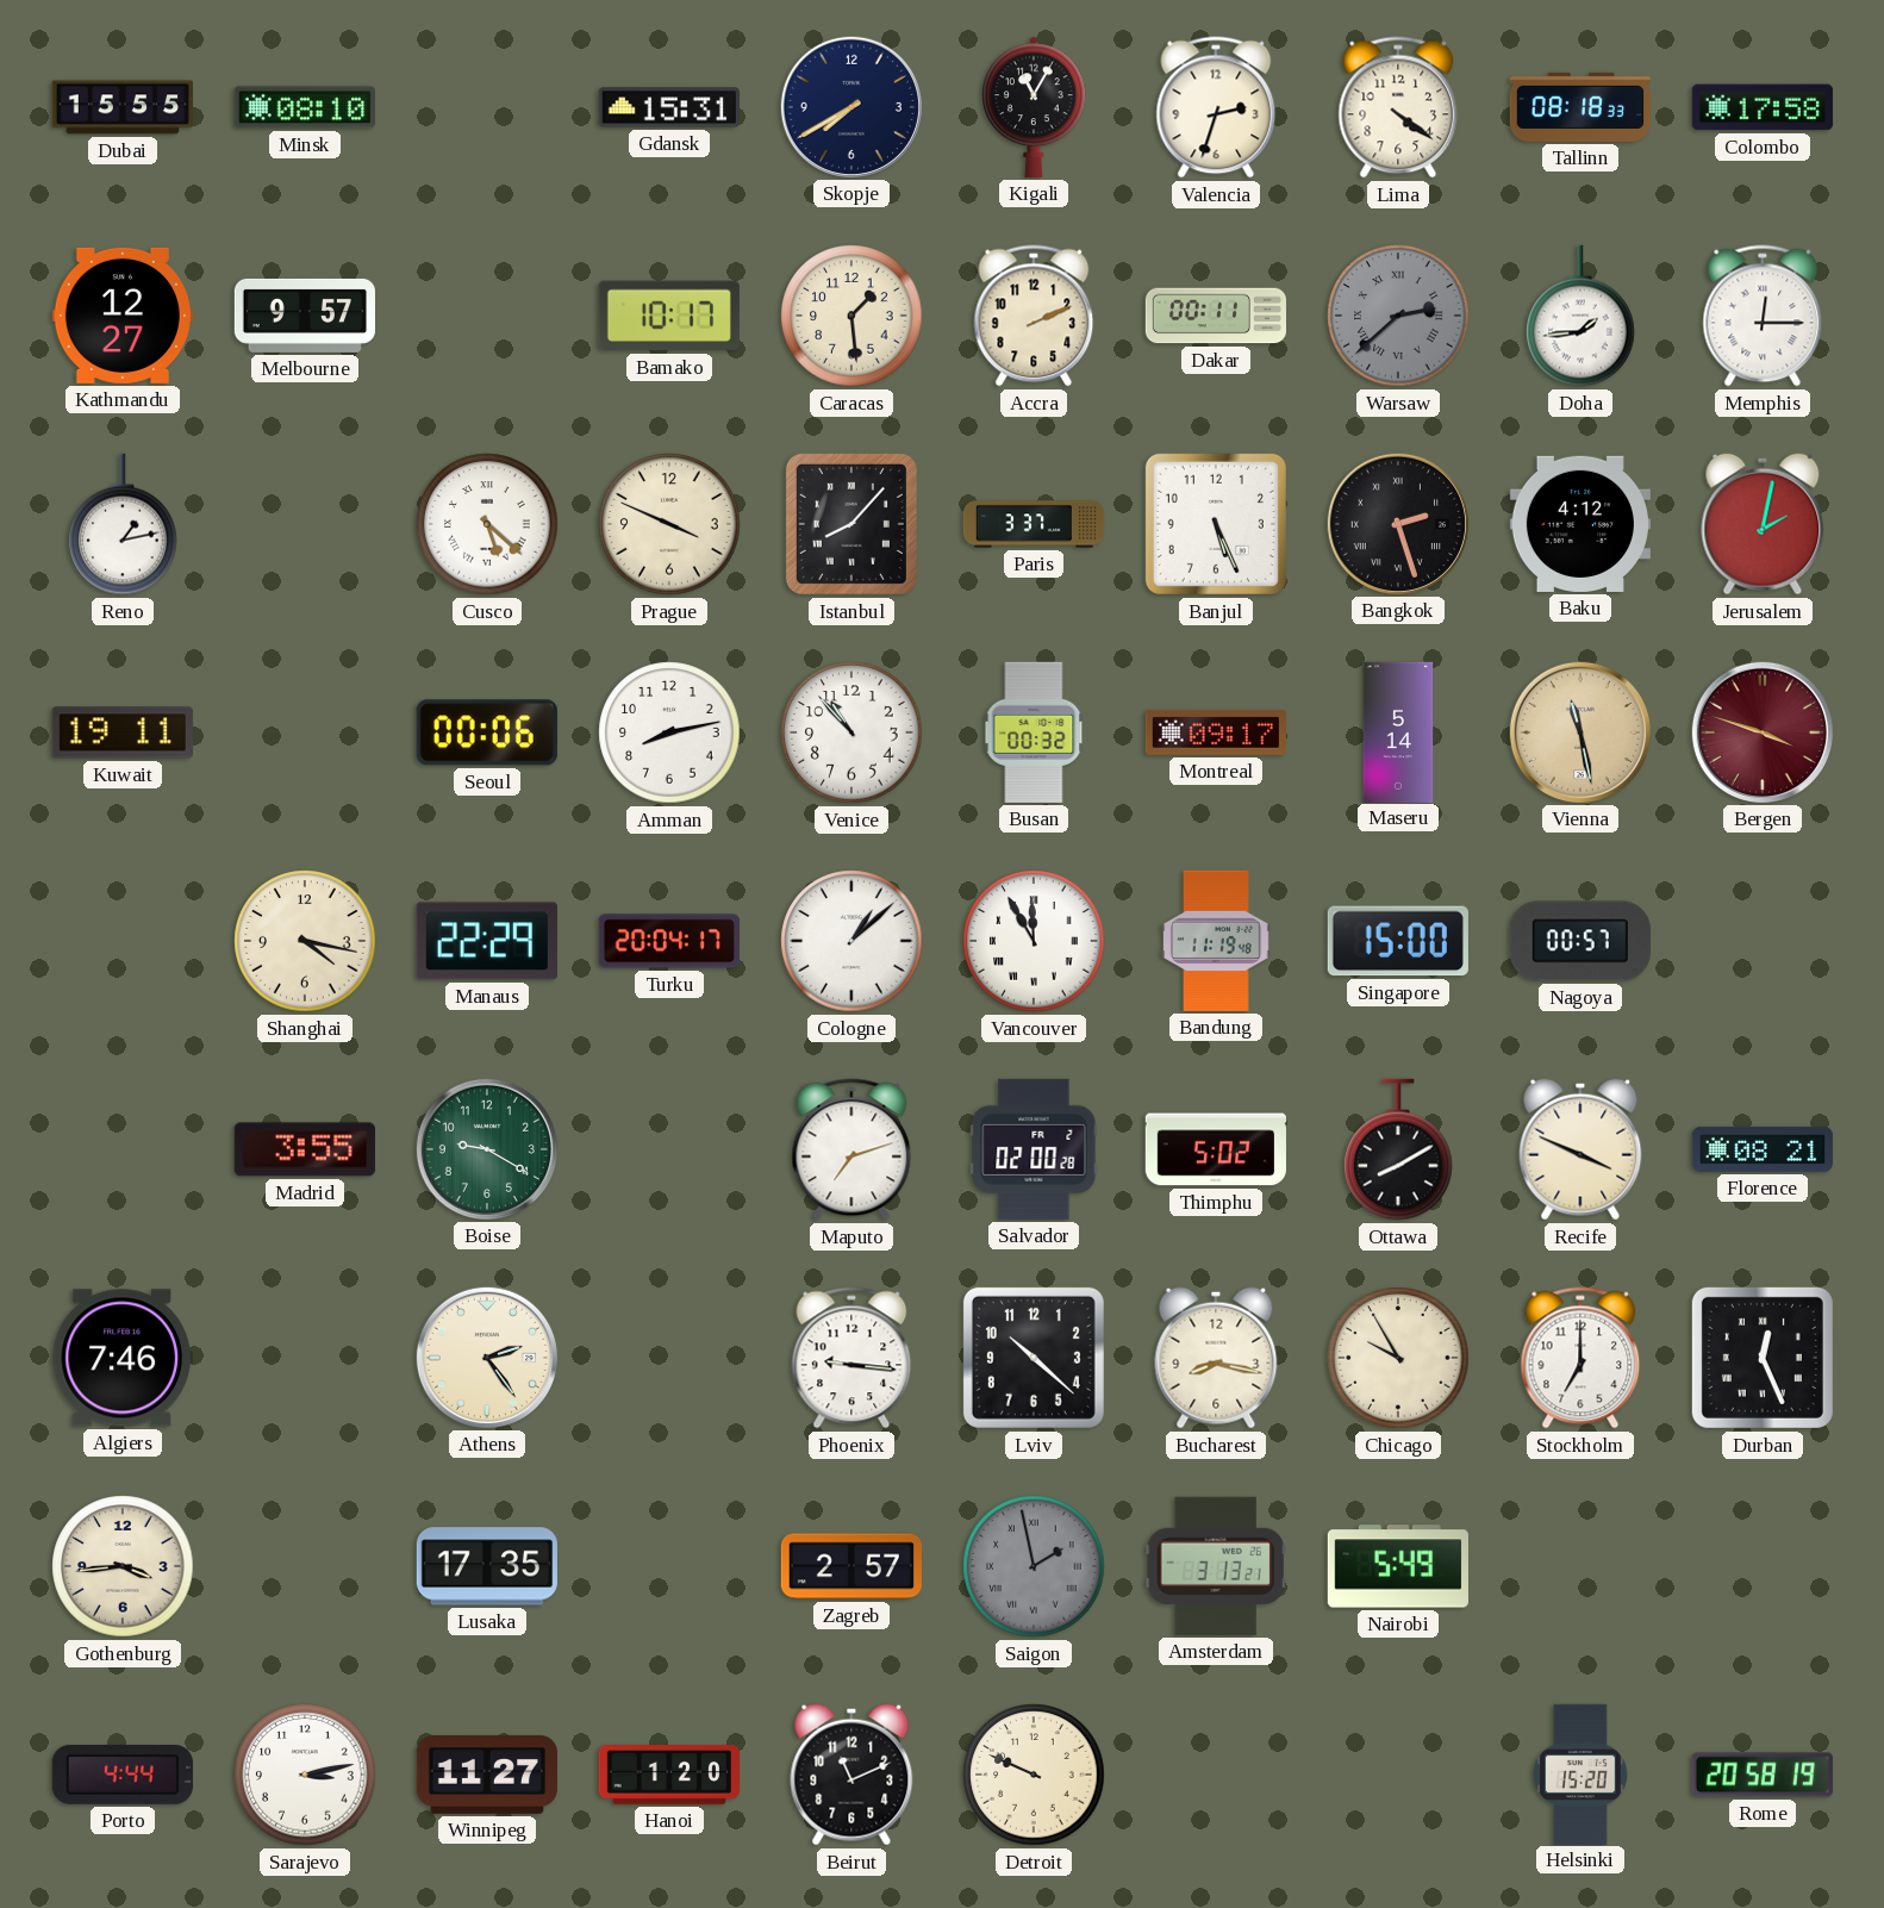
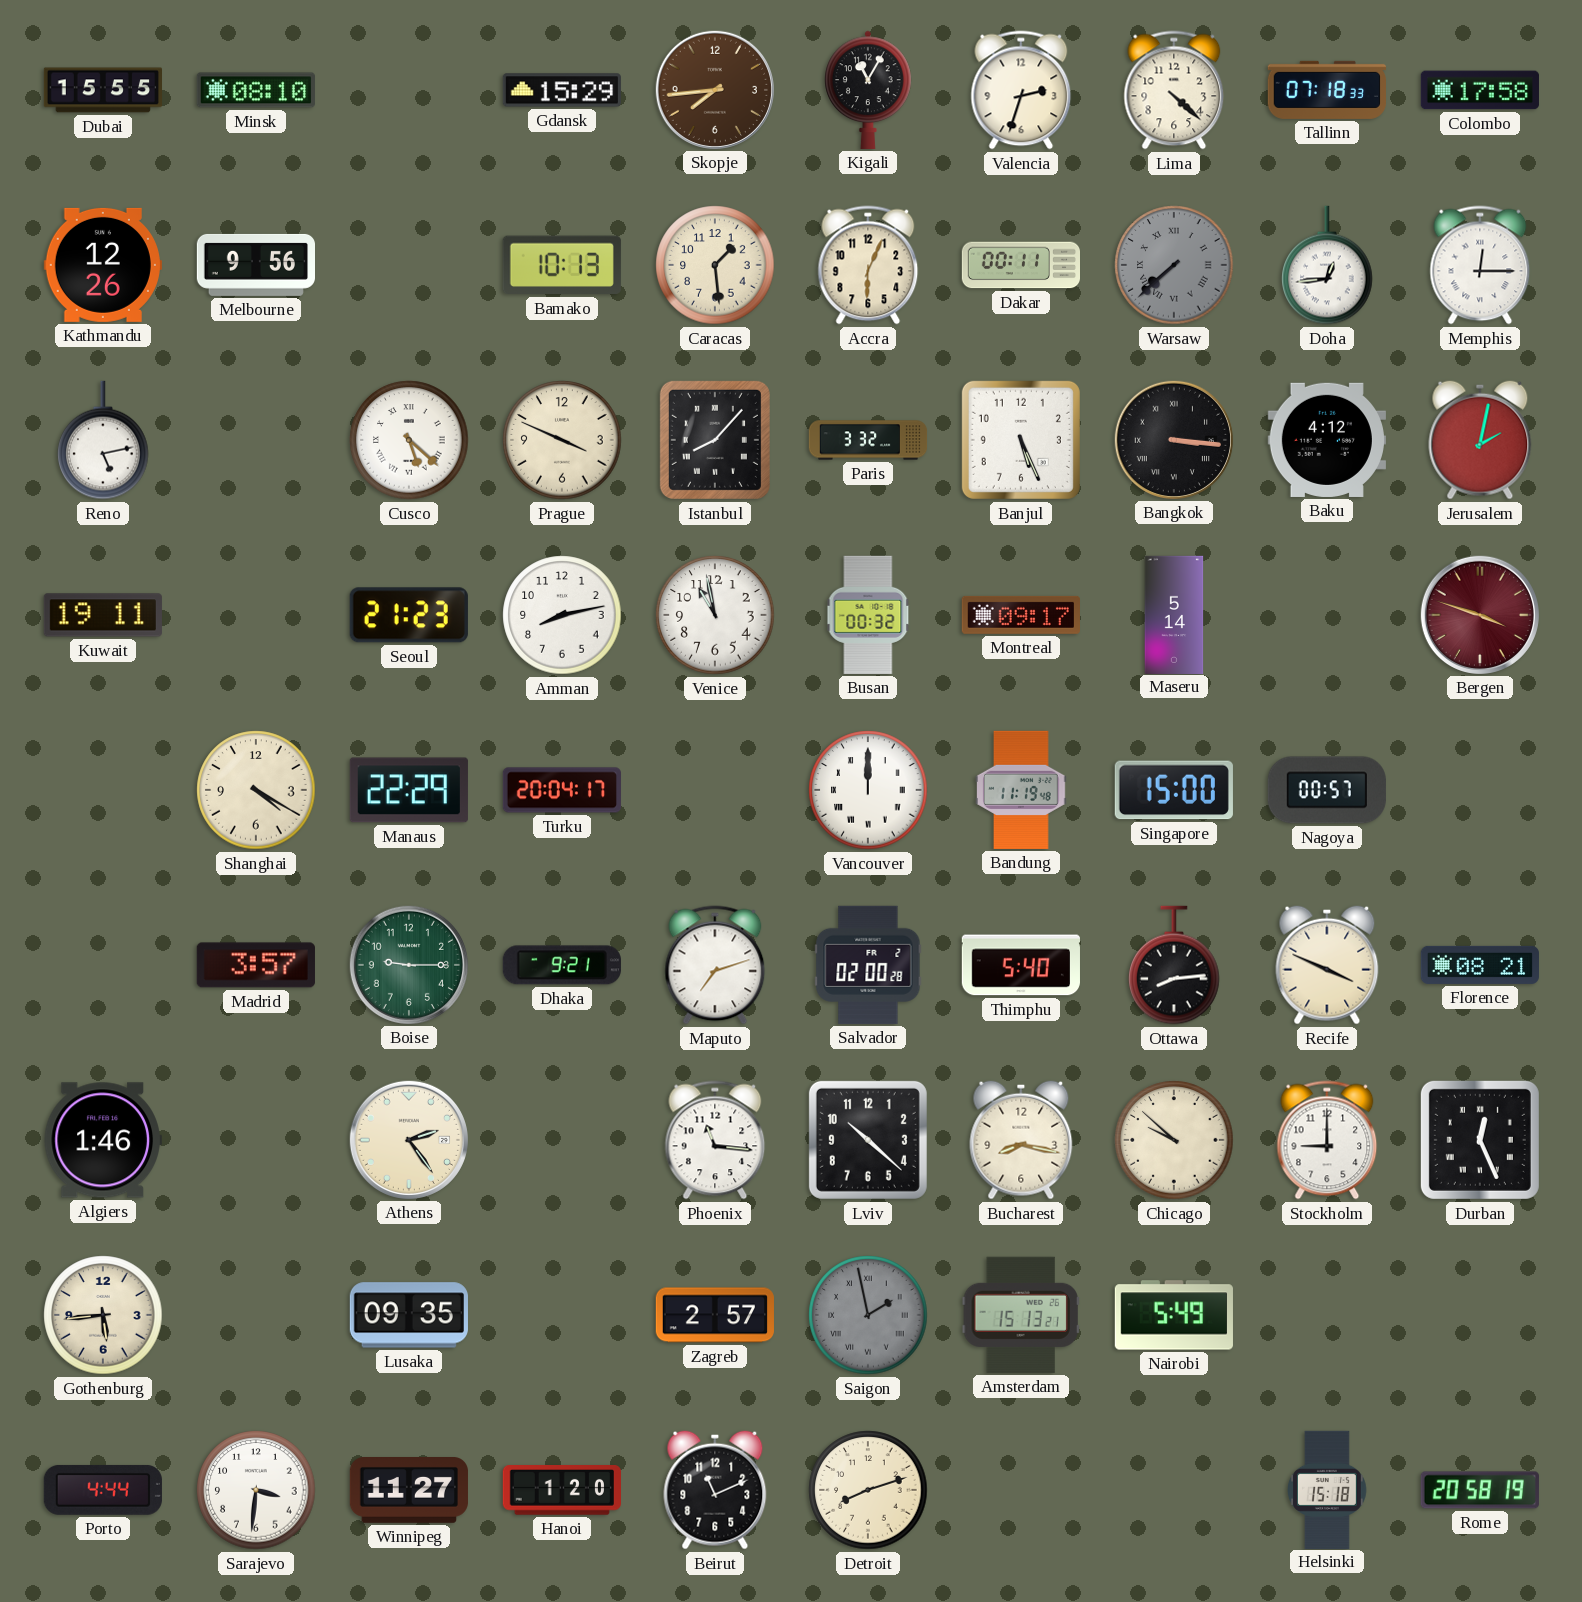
Gdansk: 15:31 -> 15:29 (562, 90)
Skopje: 7:40 -> 7:44 (715, 90)
Skopje dial: navy -> brown (715, 90)
Lima: 4:21 -> 4:22 (1174, 90)
Tallinn: 08:18 -> 07:18 (1326, 90)
Kathmandu: 12:27 -> 12:26 (103, 265)
Melbourne: 9:57 -> 9:56 (255, 265)
Bamako: 10:17 -> 10:13 (562, 265)
Accra: 2:11 -> 6:04 (868, 265)
Warsaw: 2:38 -> 7:38 (1174, 265)
Doha: 1:44 -> 12:44 (1327, 265)
Reno: 1:13 -> 5:13 (103, 440)
Paris: 3:37 -> 3:32 (868, 440)
Bangkok: 2:27 -> 3:16 (1174, 440)
Seoul: 00:06 -> 21:23 (409, 615)
Venice: 10:53 -> 10:58 (715, 615)
Vienna: 11:28 -> none (1580, 732)
Shanghai: 4:17 -> 4:20 (256, 790)
Cologne: 1:08 -> none (851, 941)
Vancouver: 11:55 -> 12:00 (868, 790)
Madrid: 3:55 -> 3:57 (256, 965)
Boise: 9:20 -> 9:15 (409, 965)
Dhaka: none -> 9:21 (562, 965)
Thimphu: 5:02 -> 5:40 (1021, 965)
Ottawa: 8:10 -> 8:14 (1174, 965)
Algiers: 7:46 -> 1:46 (103, 1140)
Phoenix: 9:16 -> 11:16 (715, 1140)
Chicago: 9:55 -> 9:52 (1174, 1140)
Stockholm: 7:00 -> 9:00 (1327, 1140)
Gothenburg: 3:44 -> 5:44 (103, 1315)
Lusaka: 17:35 -> 09:35 (409, 1315)
Amsterdam: 3:13 -> 15:13 (1021, 1315)
Sarajevo: 3:13 -> 3:31 (256, 1490)
Detroit: 9:49 -> 8:12 (868, 1490)
Helsinki: 15:20 -> 15:18 (1328, 1489)
